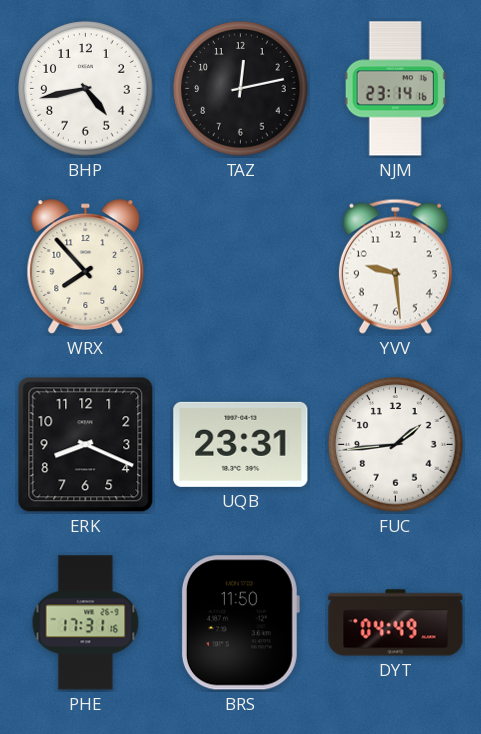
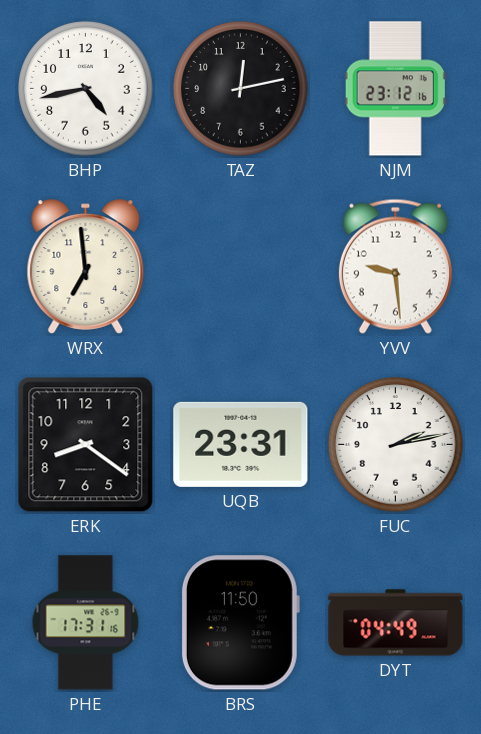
NJM: 23:14 -> 23:12 (395, 89)
WRX: 7:53 -> 6:59 (86, 267)
ERK: 8:19 -> 8:21 (86, 445)
FUC: 1:44 -> 2:13 (396, 445)
